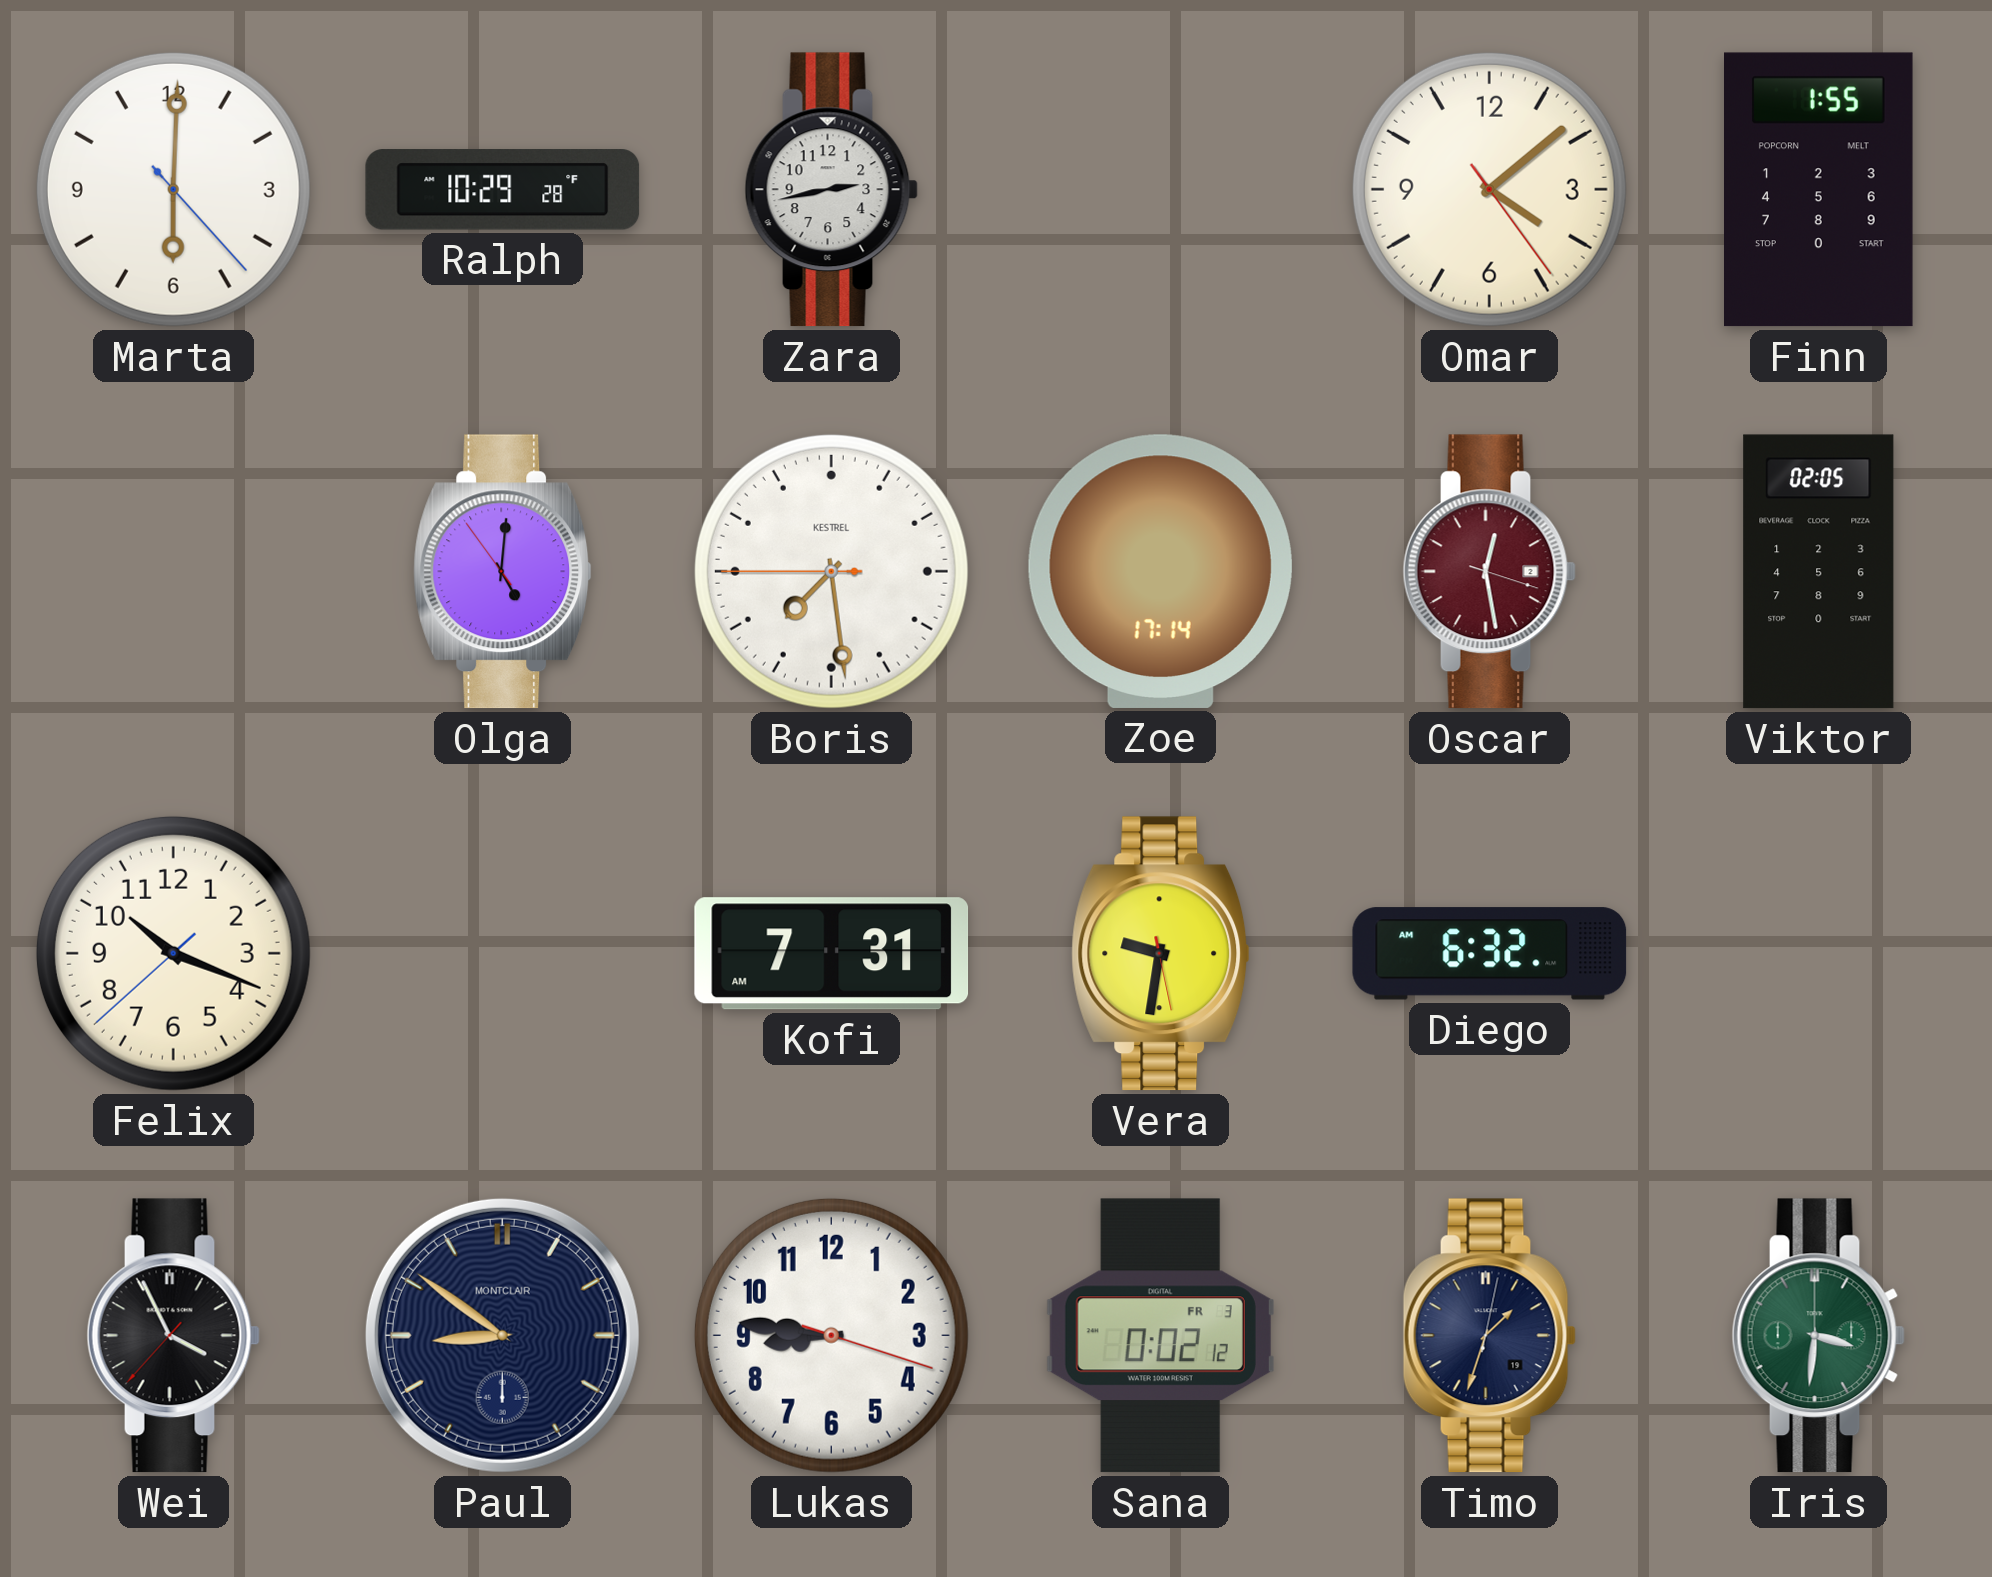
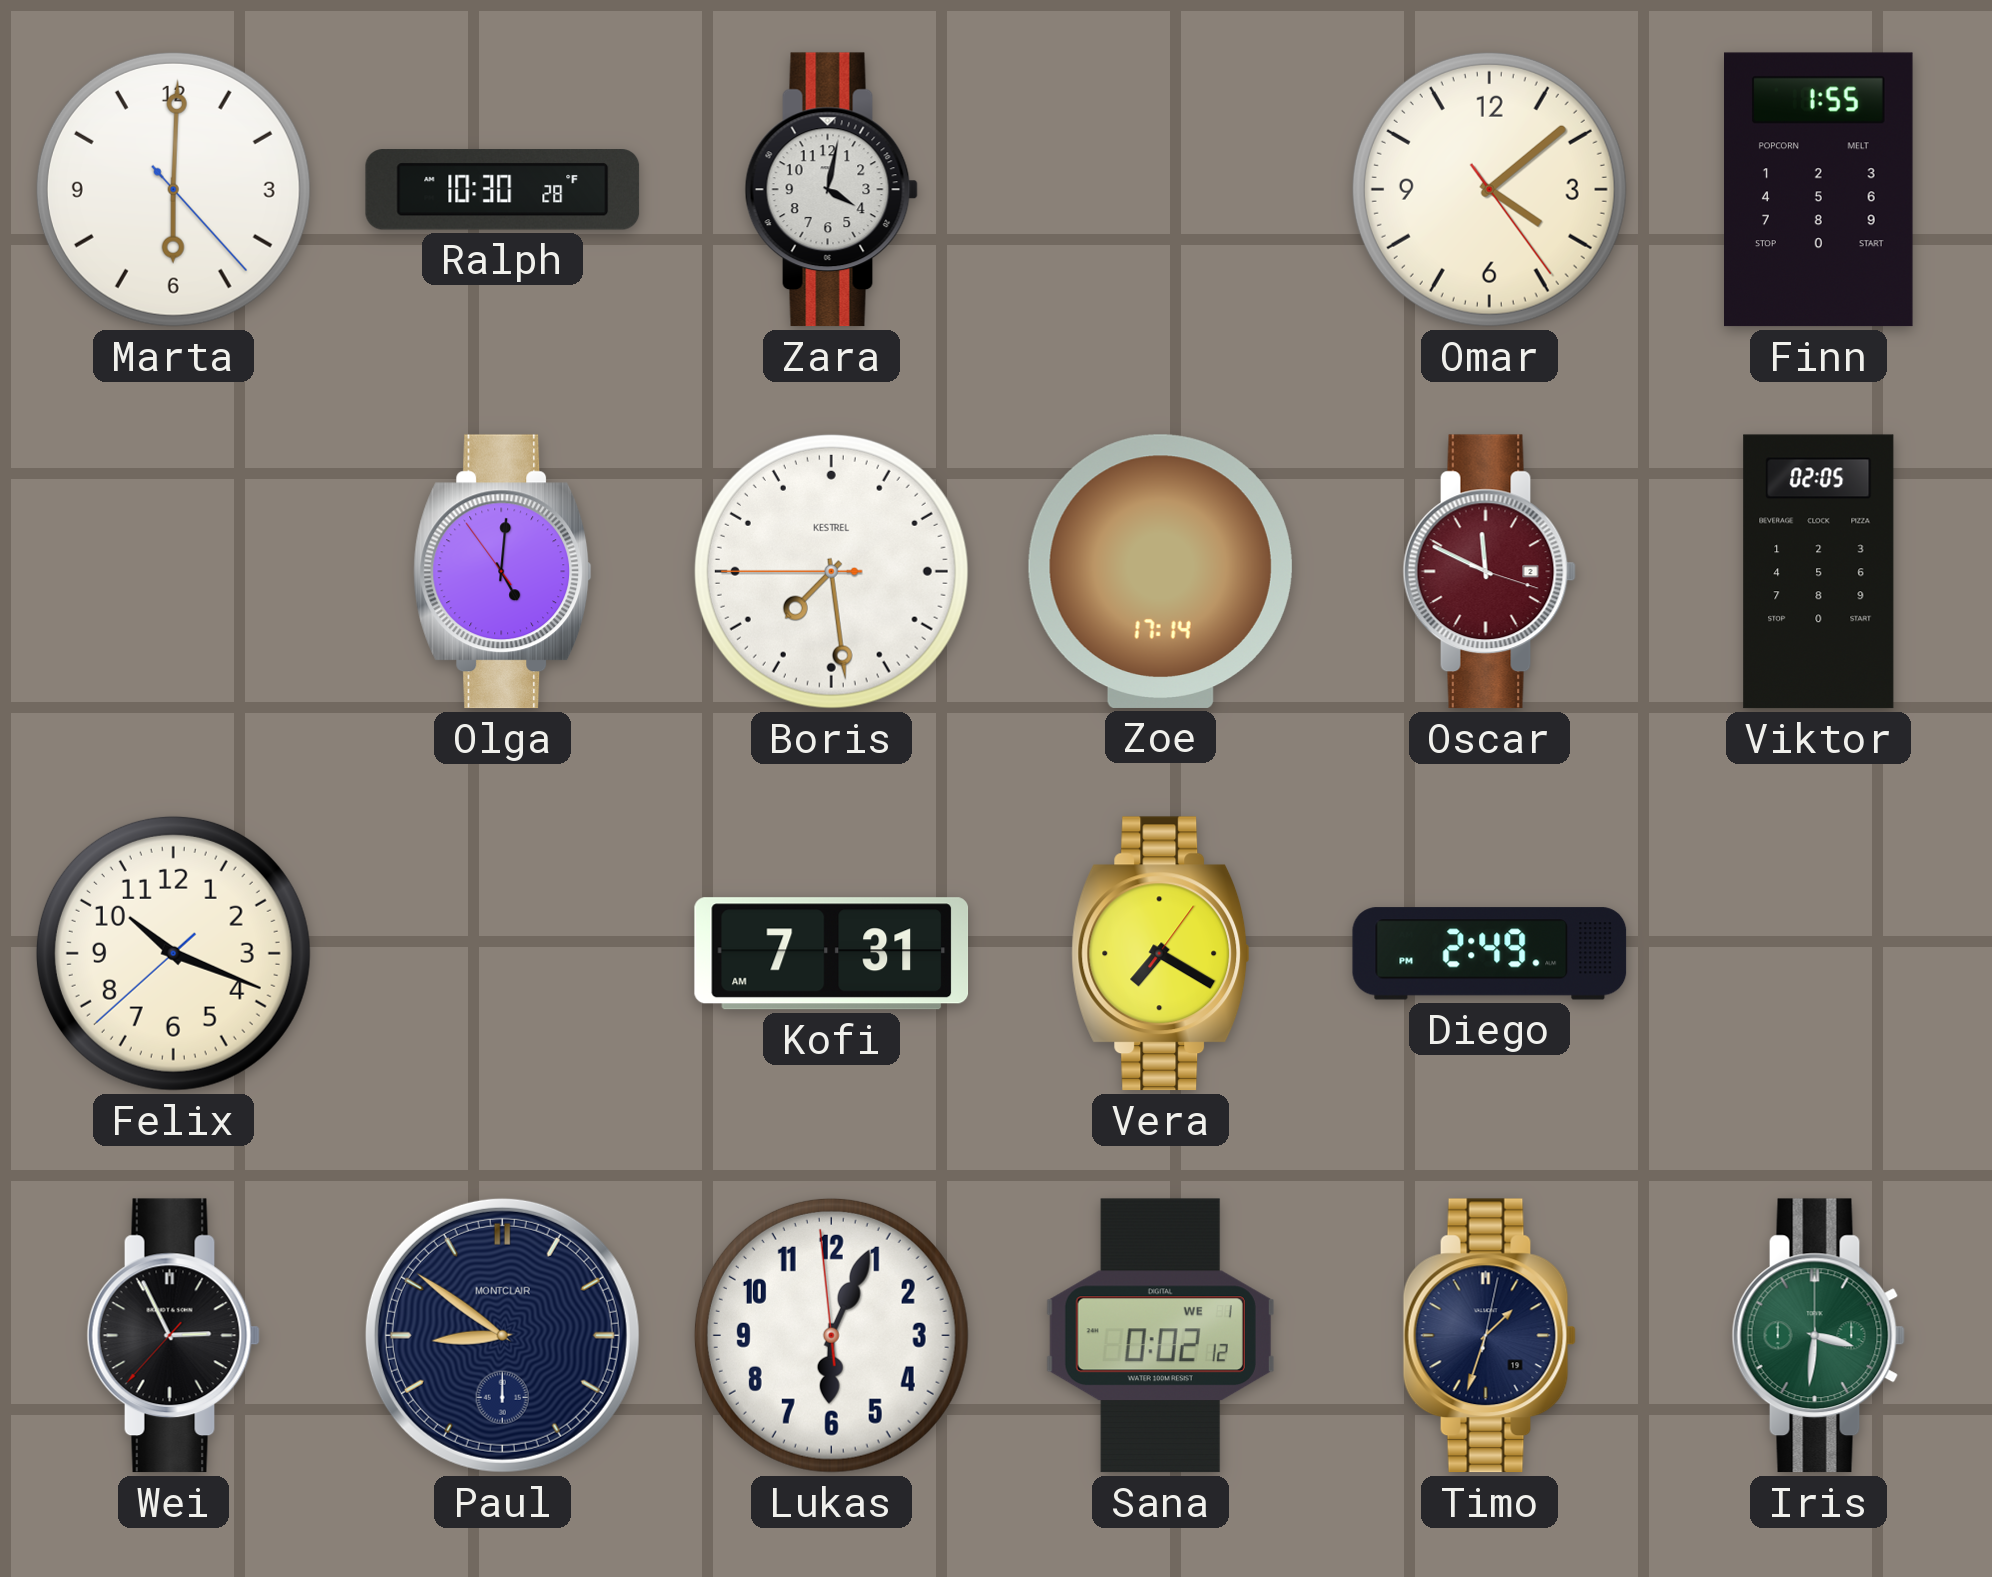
Ralph: 10:29 -> 10:30 (503, 190)
Zara: 2:43 -> 4:02 (831, 190)
Oscar: 12:28 -> 11:49 (1489, 572)
Vera: 9:31 -> 7:20 (1161, 954)
Diego: 6:32 -> 2:49 (1490, 954)
Wei: 3:55 -> 2:55 (173, 1336)
Lukas: 8:46 -> 6:03 (831, 1335)
Sana date: FR 3 -> WE 1 (1160, 1336)
